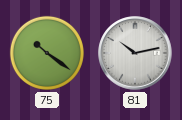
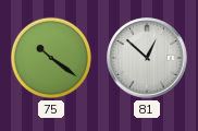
81: 10:13 -> 12:52 (147, 58)
